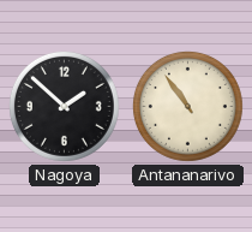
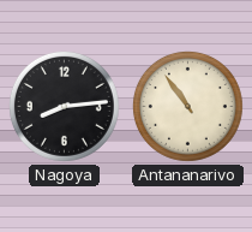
Nagoya: 1:52 -> 8:14 (64, 106)
